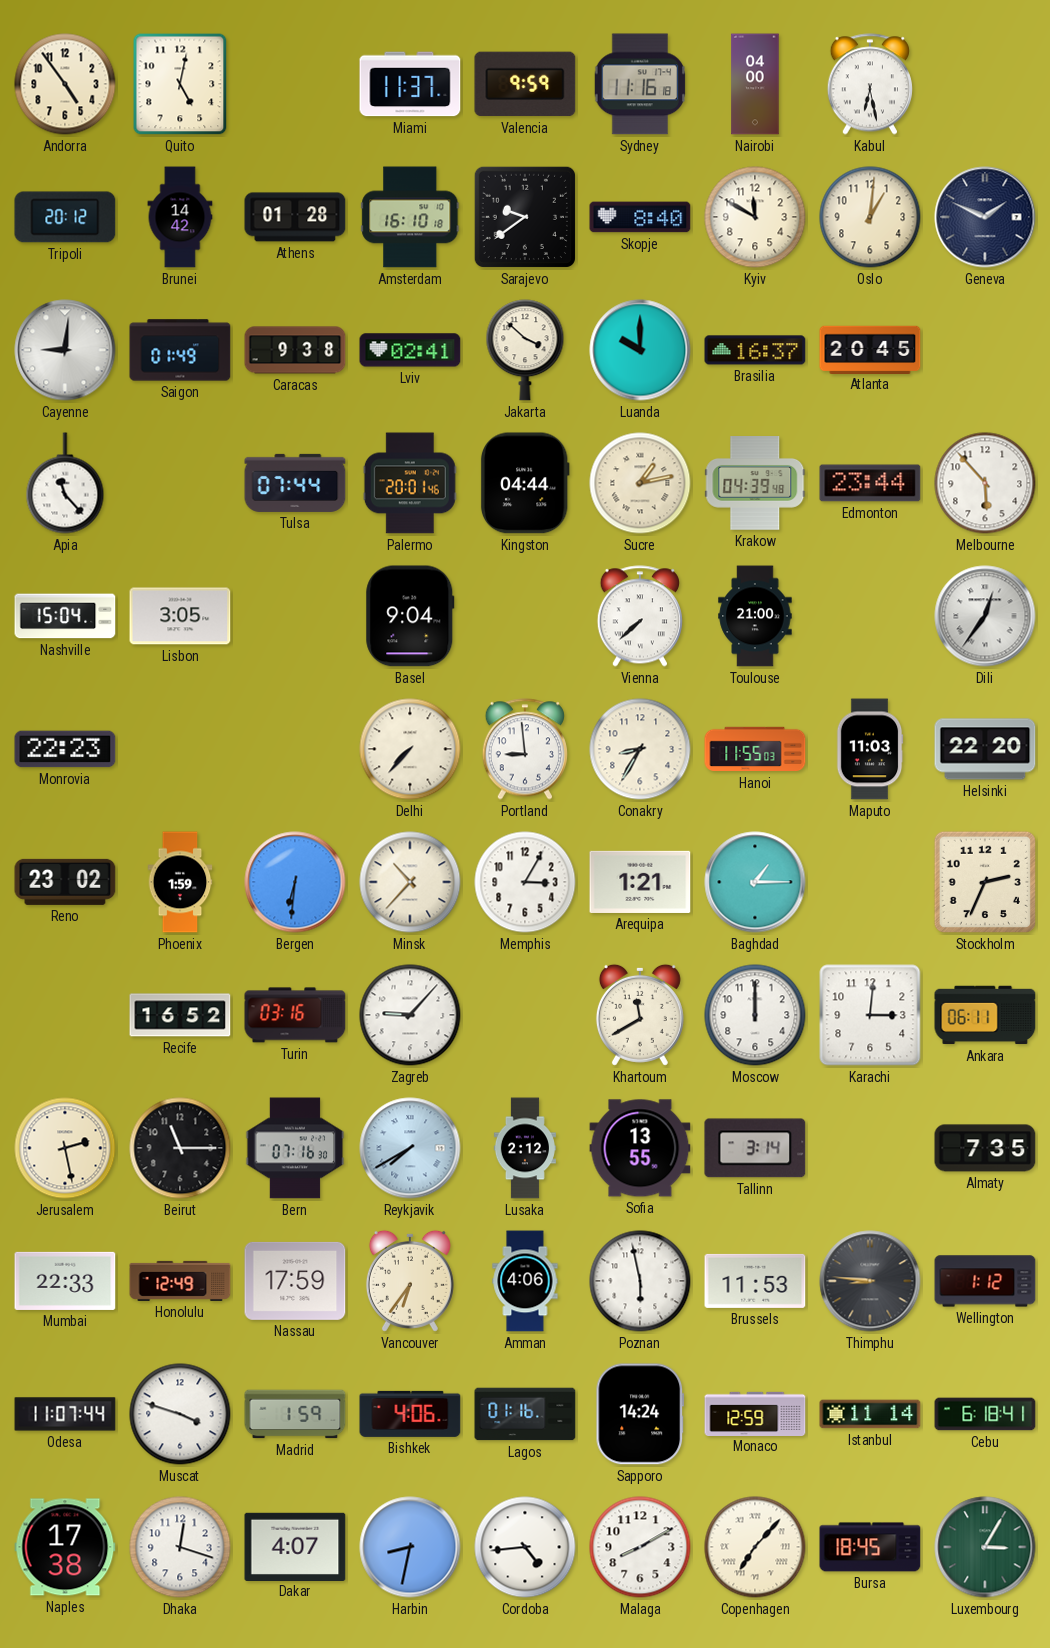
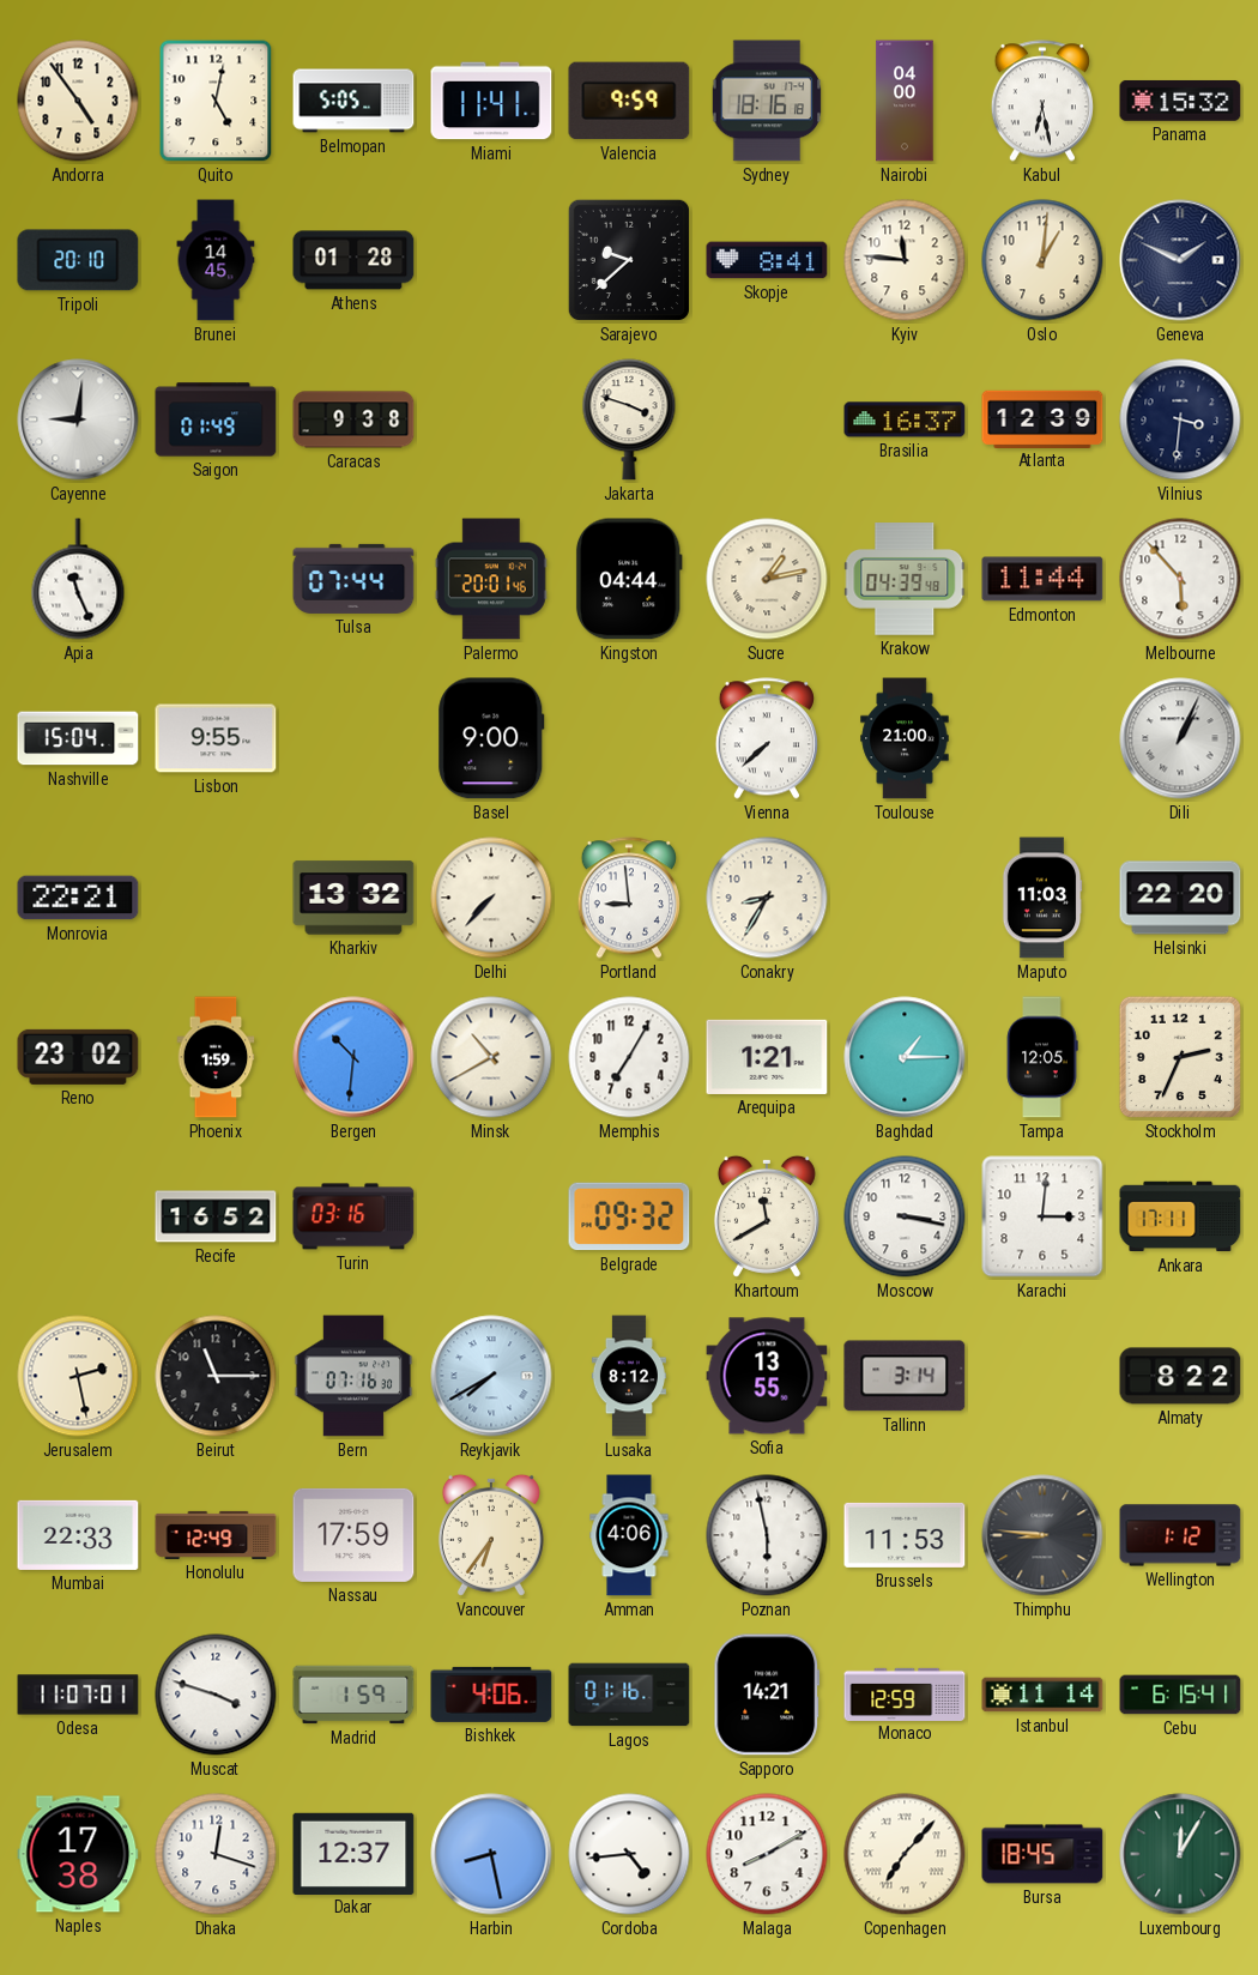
Belmopan: none -> 5:05 (353, 101)
Miami: 11:37 -> 11:41 (491, 101)
Sydney: 11:16 -> 18:16 (767, 101)
Panama: none -> 15:32 (1180, 101)
Tripoli: 20:12 -> 20:10 (78, 260)
Brunei: 14:42 -> 14:45 (216, 260)
Amsterdam: 16:10 -> none (410, 217)
Sarajevo: 9:39 -> 9:38 (629, 260)
Skopje: 8:40 -> 8:41 (767, 260)
Kyiv: 11:50 -> 11:46 (905, 260)
Lviv: 02:41 -> none (410, 350)
Jakarta: 3:52 -> 3:48 (629, 419)
Luanda: 10:00 -> none (640, 350)
Atlanta: 20:45 -> 12:39 (1042, 418)
Vilnius: none -> 3:31 (1180, 419)
Apia: 11:23 -> 11:26 (78, 579)
Edmonton: 23:44 -> 11:44 (1042, 579)
Lisbon: 3:05 -> 9:55 (216, 738)
Basel: 9:04 -> 9:00 (491, 738)
Dili: 12:36 -> 1:04 (1180, 738)
Monrovia: 22:23 -> 22:21 (78, 898)
Kharkiv: none -> 13:32 (353, 898)
Hanoi: 11:55 -> none (755, 749)
Bergen: 6:31 -> 10:31 (353, 1057)
Minsk: 10:37 -> 10:40 (491, 1057)
Memphis: 3:05 -> 7:05 (629, 1057)
Tampa: none -> 12:05 (1042, 1057)
Zagreb: 9:07 -> none (410, 1015)
Belgrade: none -> 09:32 (629, 1216)
Moscow: 12:00 -> 3:17 (905, 1216)
Ankara: 06:11 -> 17:11 (1180, 1216)
Lusaka: 2:12 -> 8:12 (629, 1376)
Almaty: 7:35 -> 8:22 (1180, 1376)
Odesa: 11:07:44 -> 11:07:01 (78, 1695)
Sapporo: 14:24 -> 14:21 (767, 1695)
Cebu: 6:18 -> 6:15 (1180, 1695)
Dakar: 4:07 -> 12:37 (353, 1853)
Harbin: 8:32 -> 8:28 (491, 1854)
Luxembourg: 3:05 -> 12:05 (1180, 1854)
